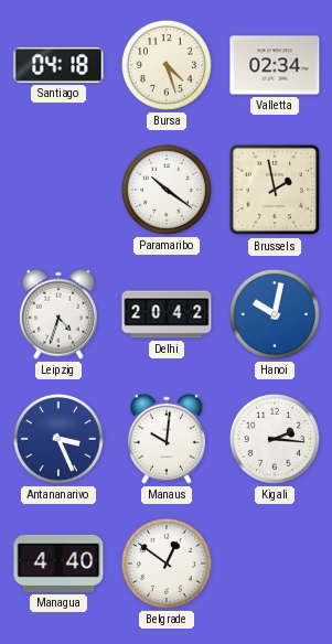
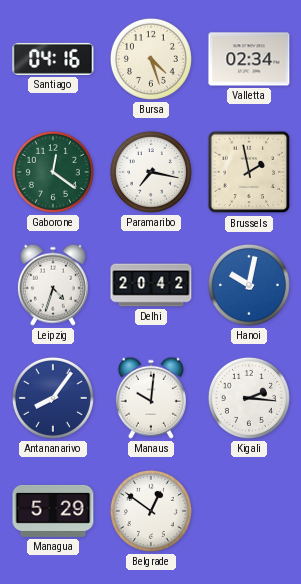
Santiago: 04:18 -> 04:16 (53, 59)
Gaborone: none -> 12:21 (53, 172)
Paramaribo: 10:21 -> 7:17 (151, 172)
Antananarivo: 3:26 -> 8:06 (53, 398)
Managua: 4:40 -> 5:29 (53, 511)
